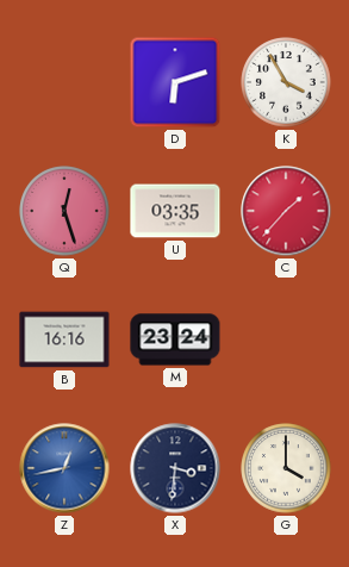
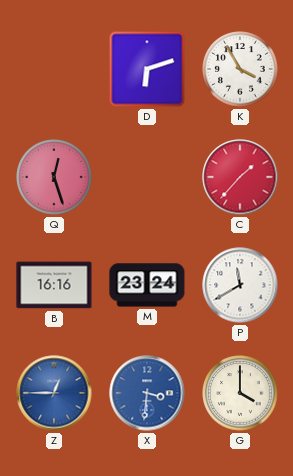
U: 03:35 -> none (175, 211)
P: none -> 11:40 (240, 285)
Z: 12:43 -> 12:45 (54, 393)
X dial: navy -> blue (147, 393)
